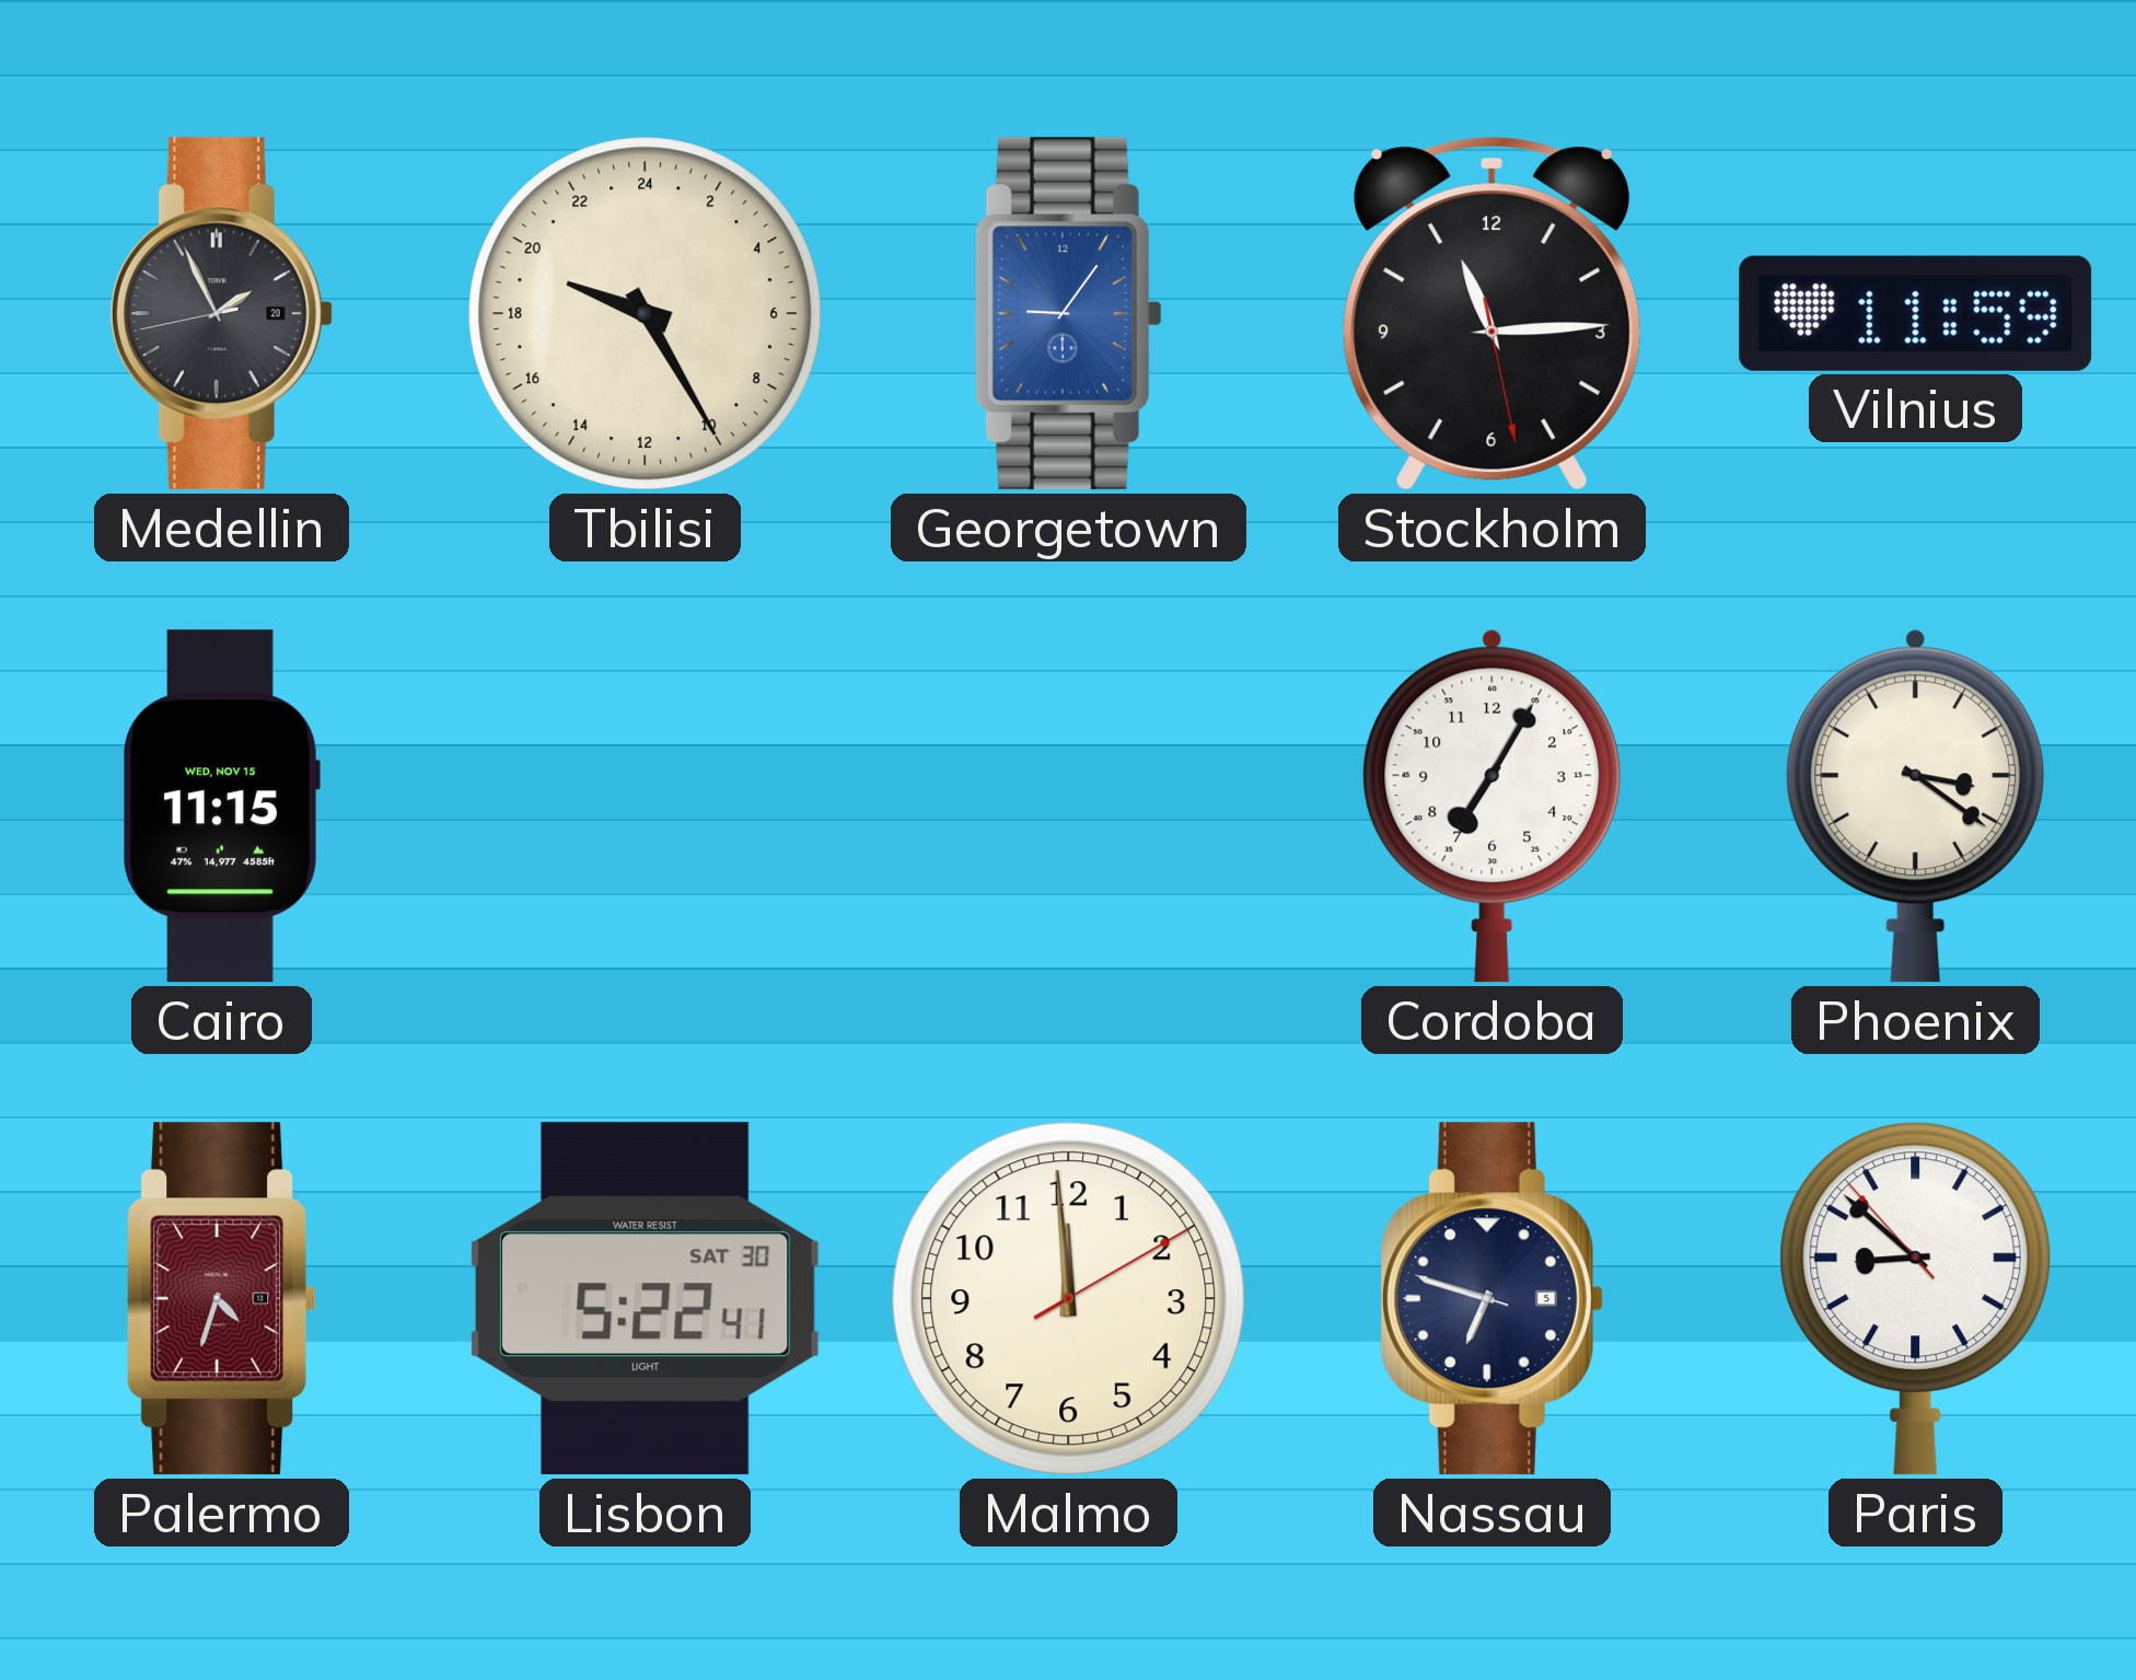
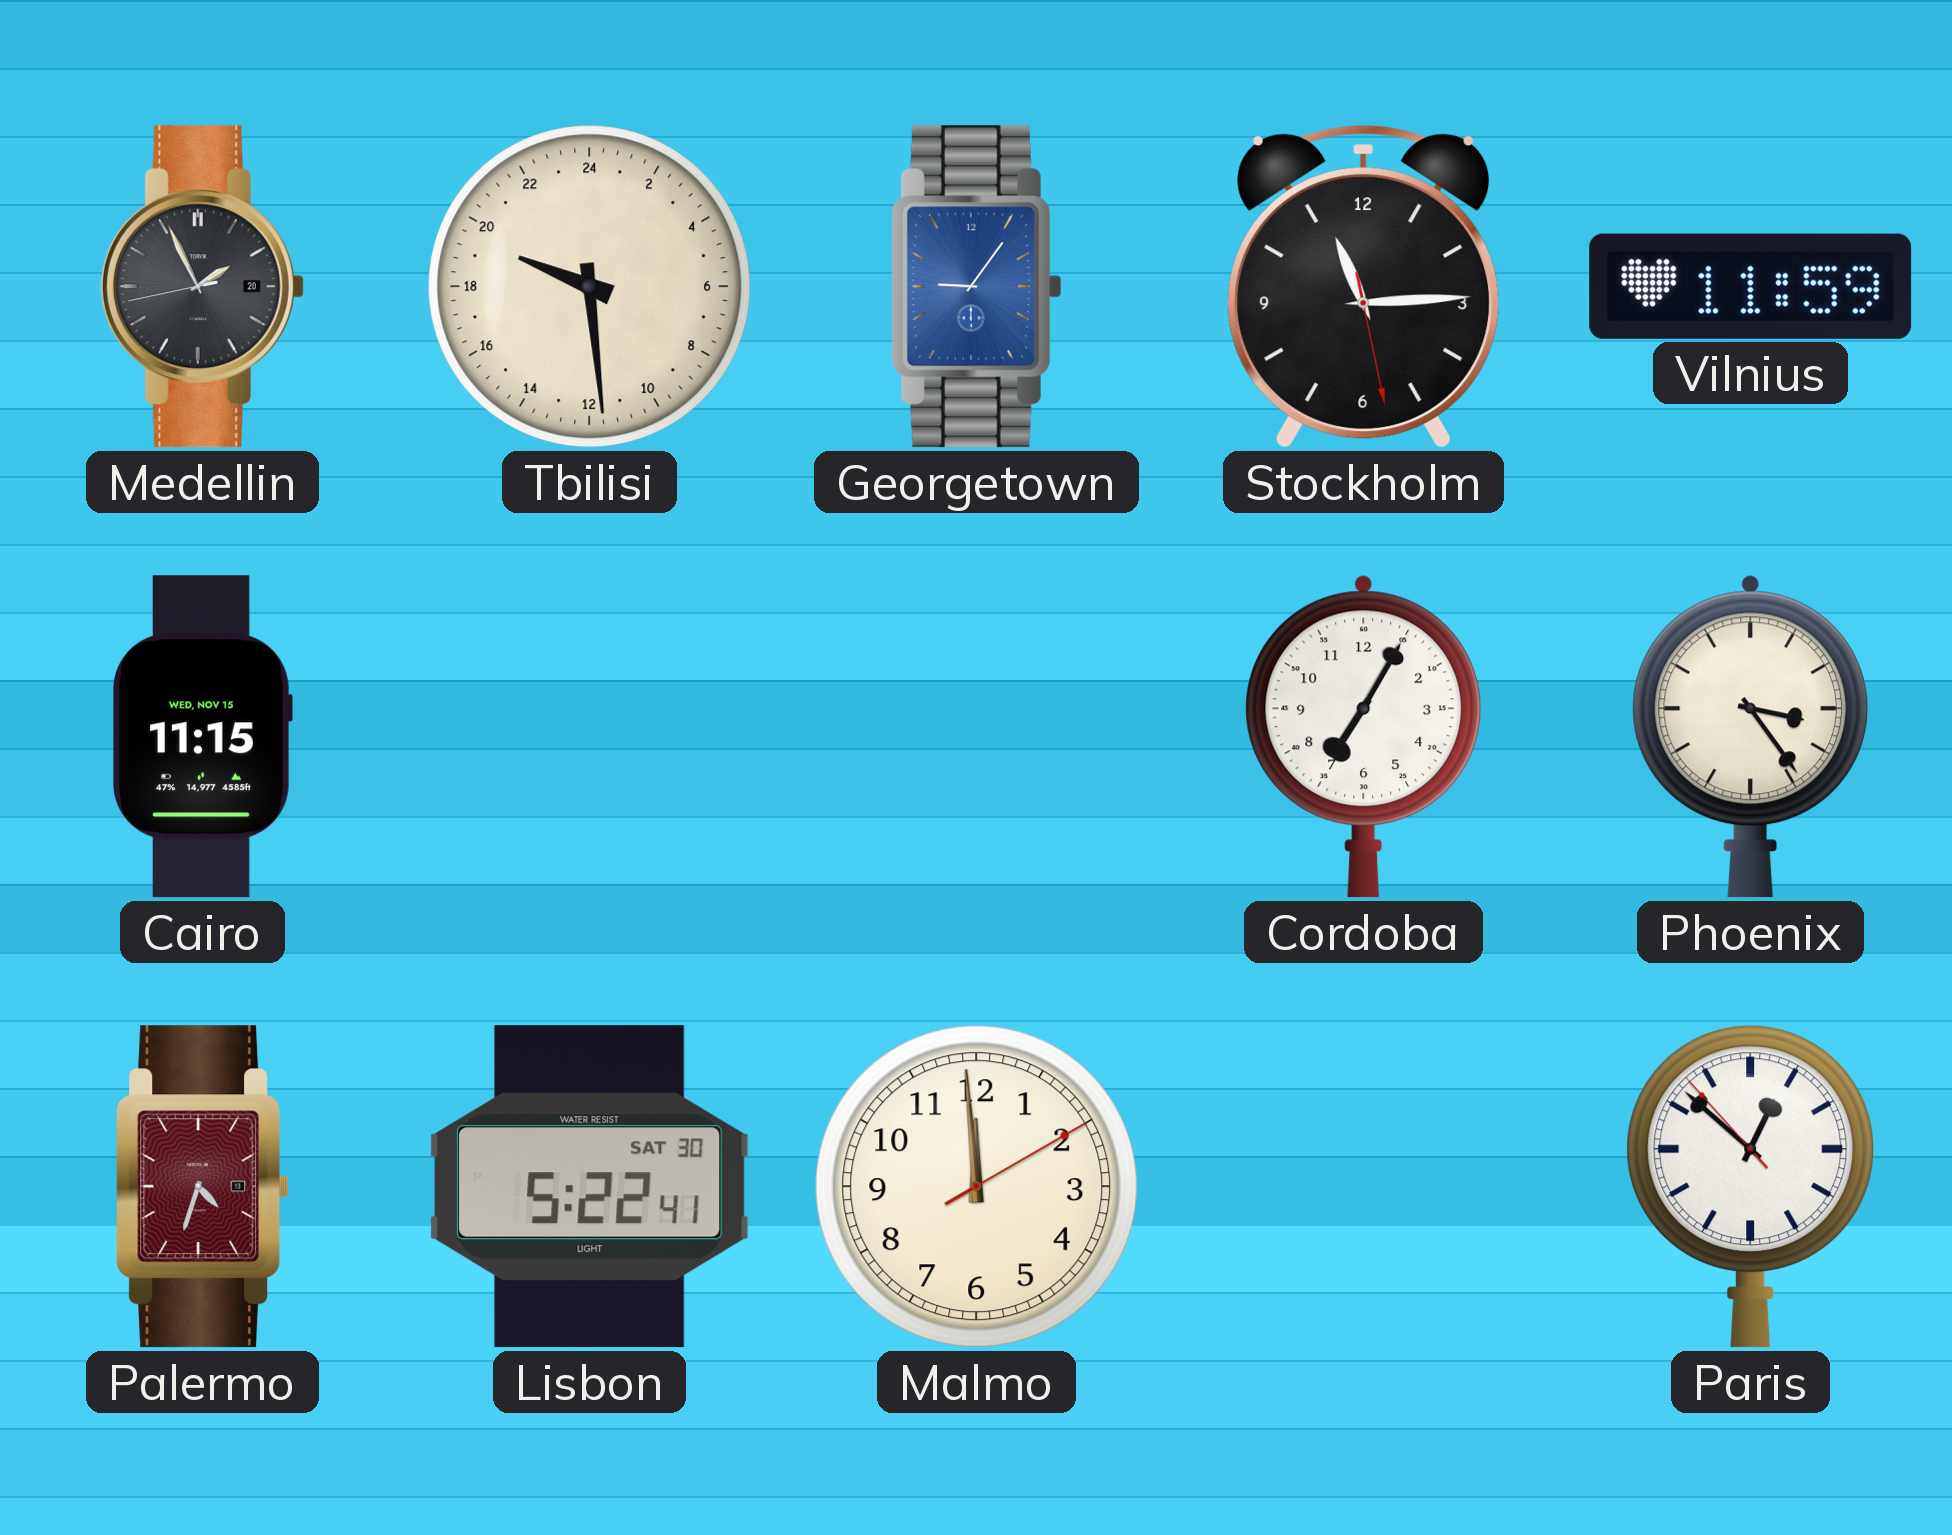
Tbilisi: 19:25 -> 19:29 (590, 287)
Phoenix: 3:21 -> 3:24 (1751, 736)
Nassau: 6:47 -> none (1491, 1299)
Paris: 8:51 -> 12:51 (1751, 1187)
